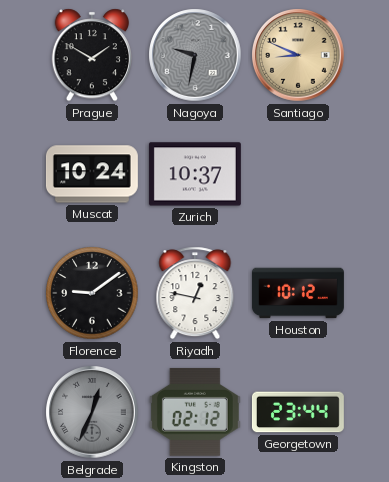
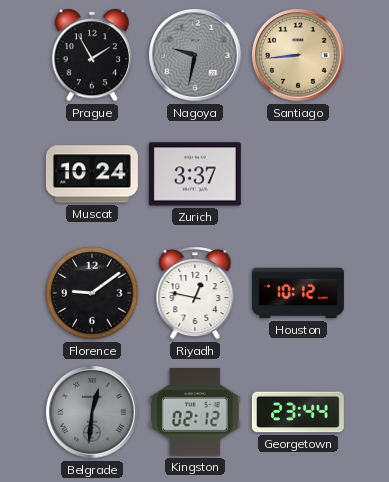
Prague: 1:50 -> 1:55 (91, 55)
Santiago: 8:49 -> 8:44 (298, 55)
Zurich: 10:37 -> 3:37 (195, 174)
Belgrade: 12:34 -> 12:31 (92, 412)
